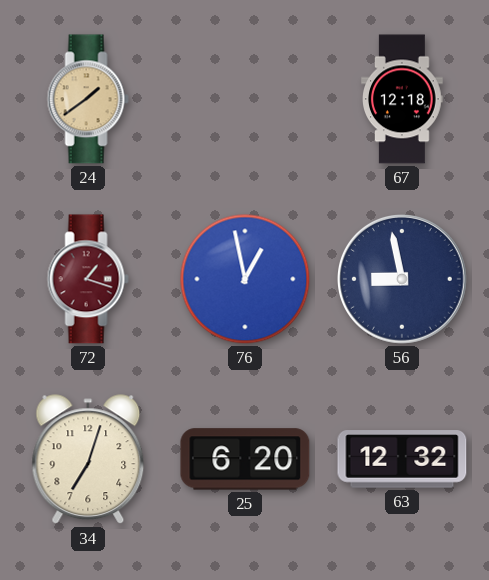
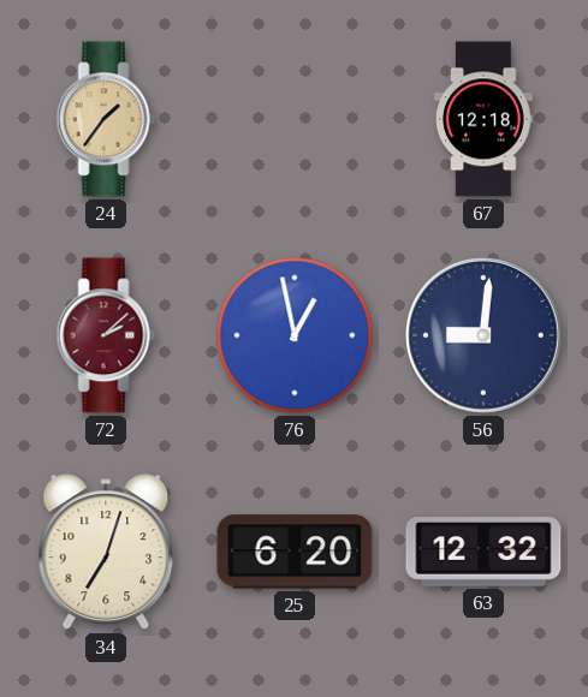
24: 1:39 -> 1:36 (106, 119)
72: 1:18 -> 2:08 (106, 335)
56: 8:58 -> 9:01 (485, 336)
